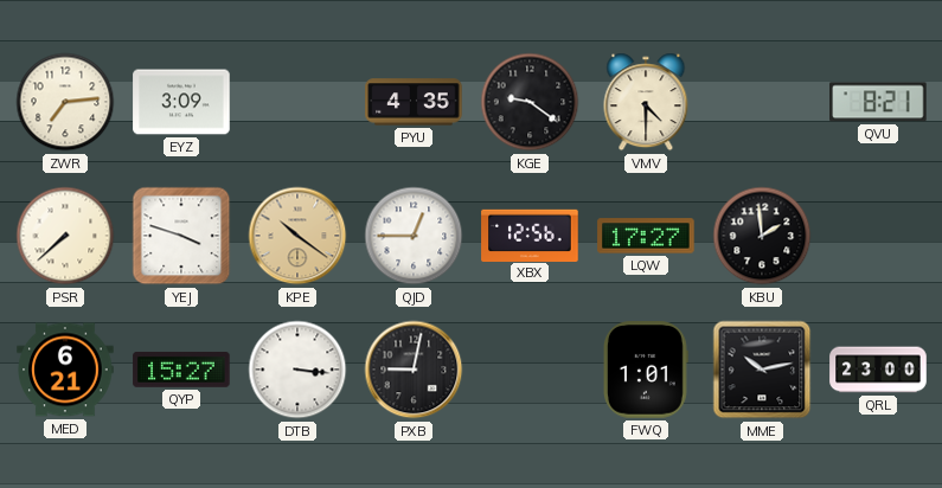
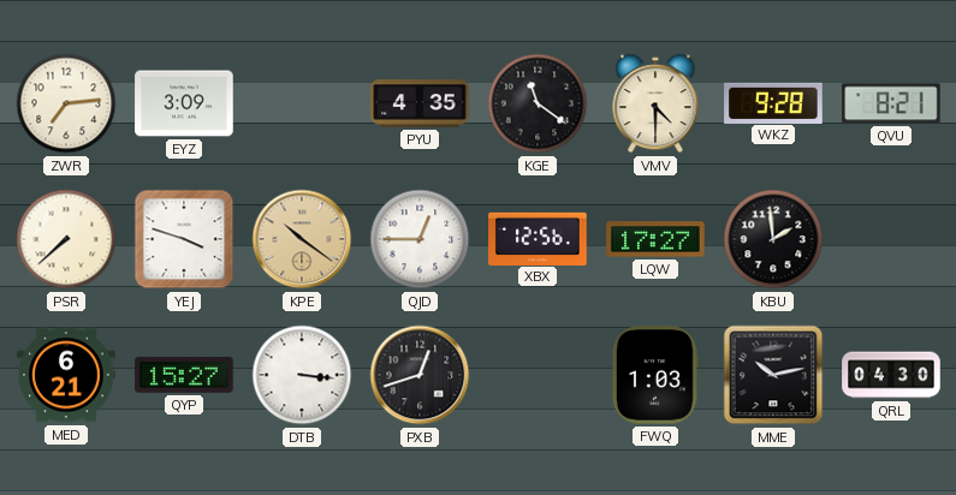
KGE: 9:21 -> 11:21 (538, 103)
WKZ: none -> 9:28 (773, 102)
PXB: 9:02 -> 12:42 (420, 375)
FWQ: 1:01 -> 1:03 (655, 375)
QRL: 23:00 -> 04:30 (891, 375)
